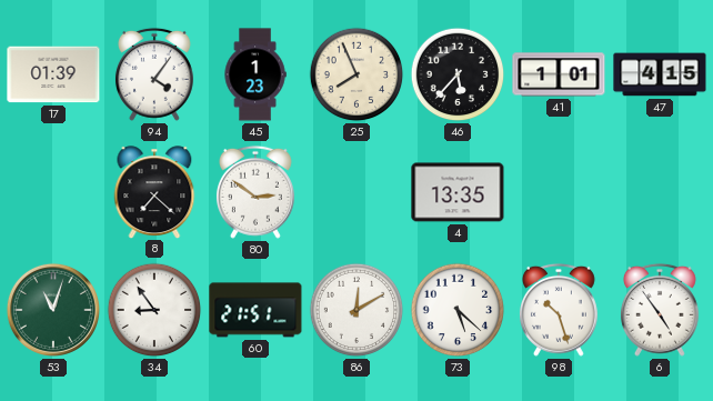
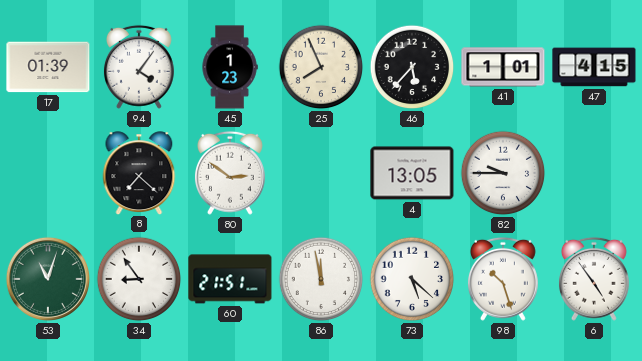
4: 13:35 -> 13:05 (412, 173)
82: none -> 9:45 (503, 173)
86: 12:10 -> 11:58 (321, 279)
